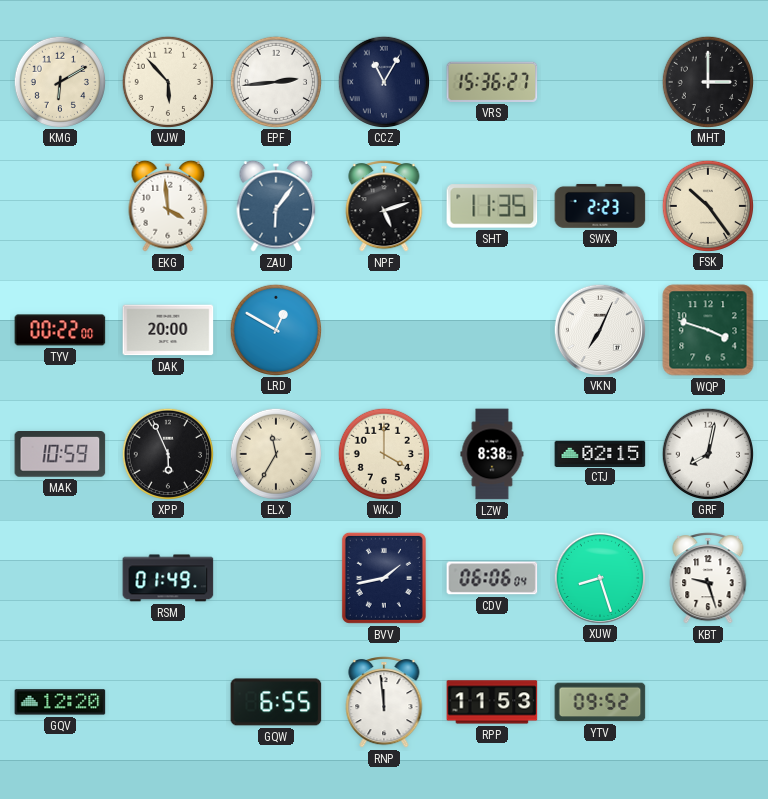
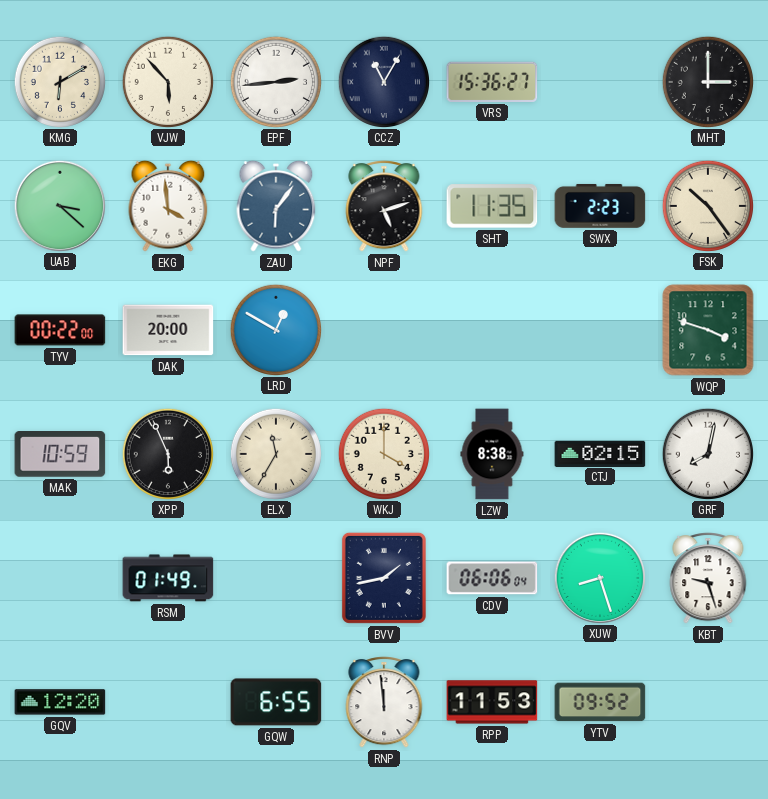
UAB: none -> 3:22 (59, 205)
VKN: 7:04 -> none (599, 329)
